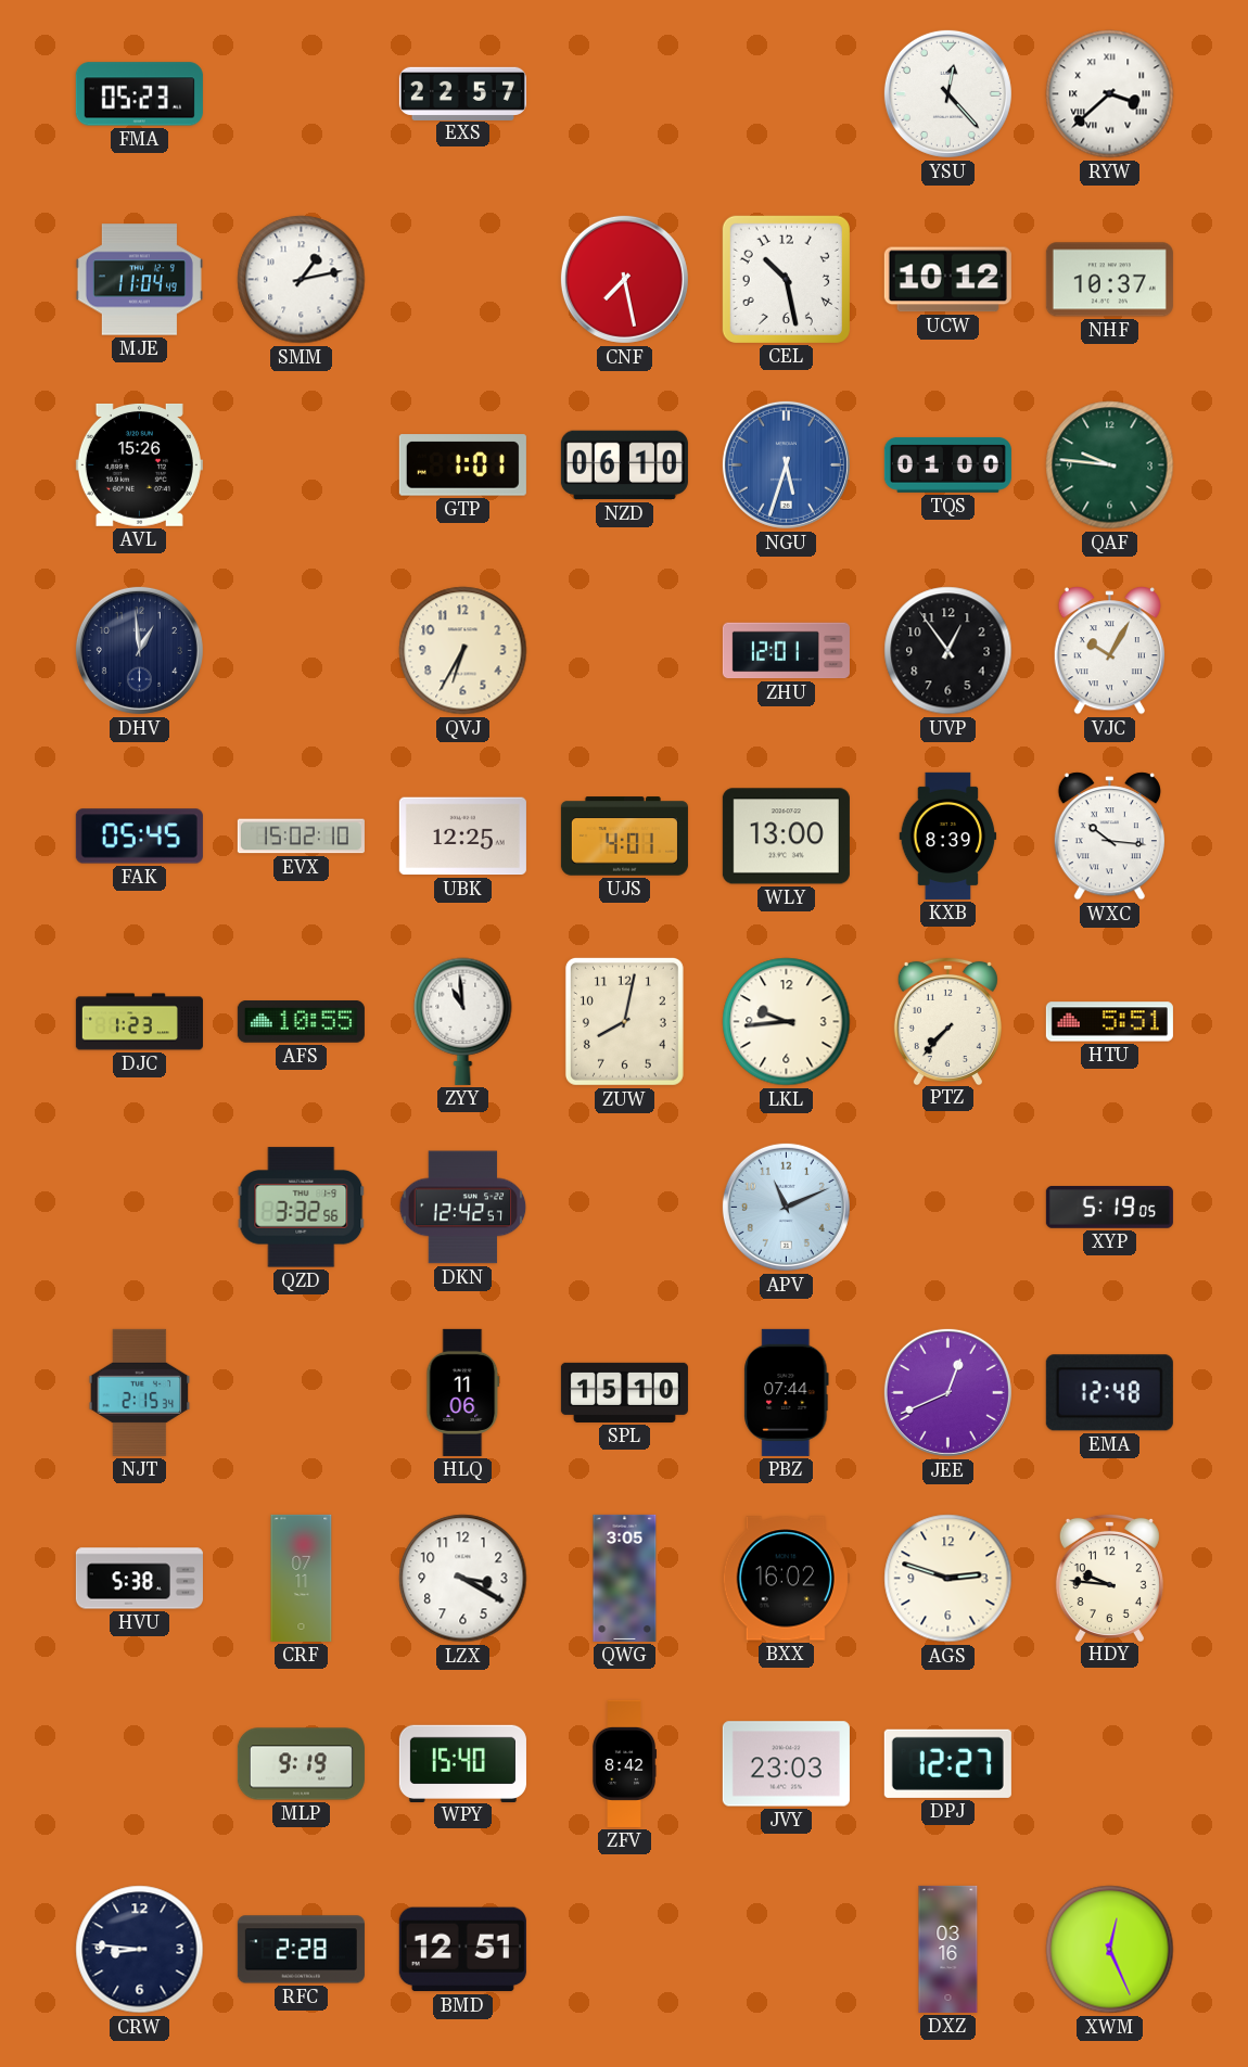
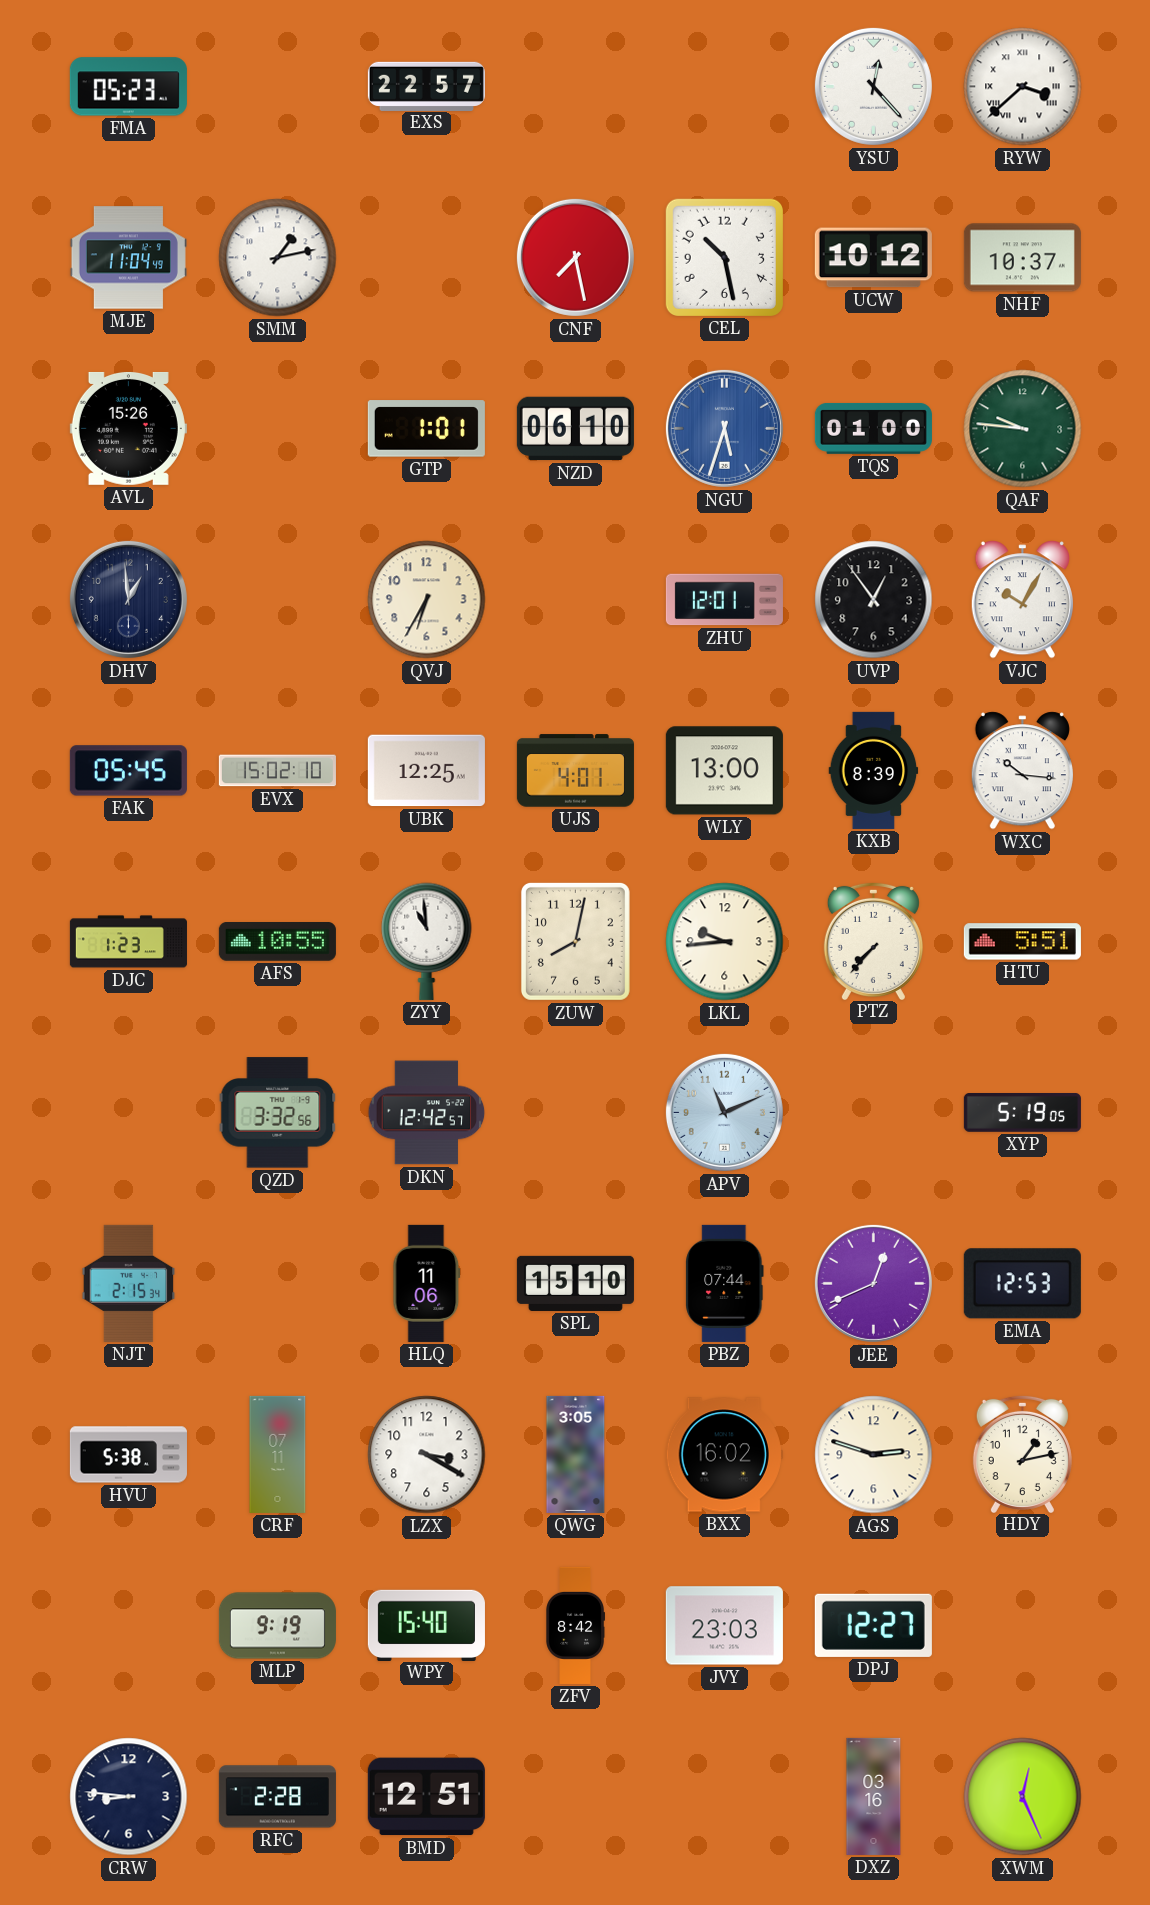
EMA: 12:48 -> 12:53 (1022, 1284)
HDY: 9:46 -> 1:13 (1022, 1453)
